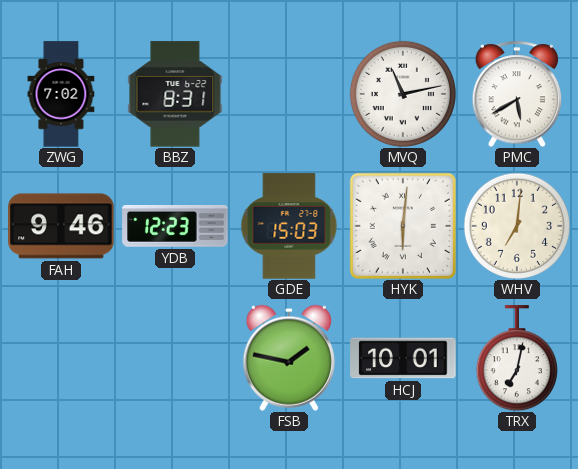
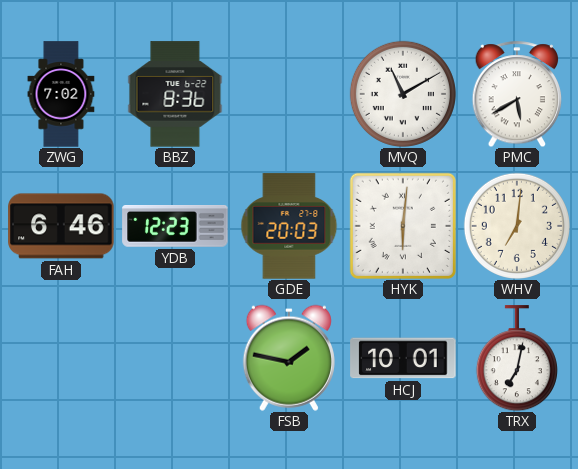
BBZ: 8:31 -> 8:36 (175, 94)
MVQ: 11:13 -> 11:10 (403, 94)
FAH: 9:46 -> 6:46 (61, 226)
GDE: 15:03 -> 20:03 (289, 226)
